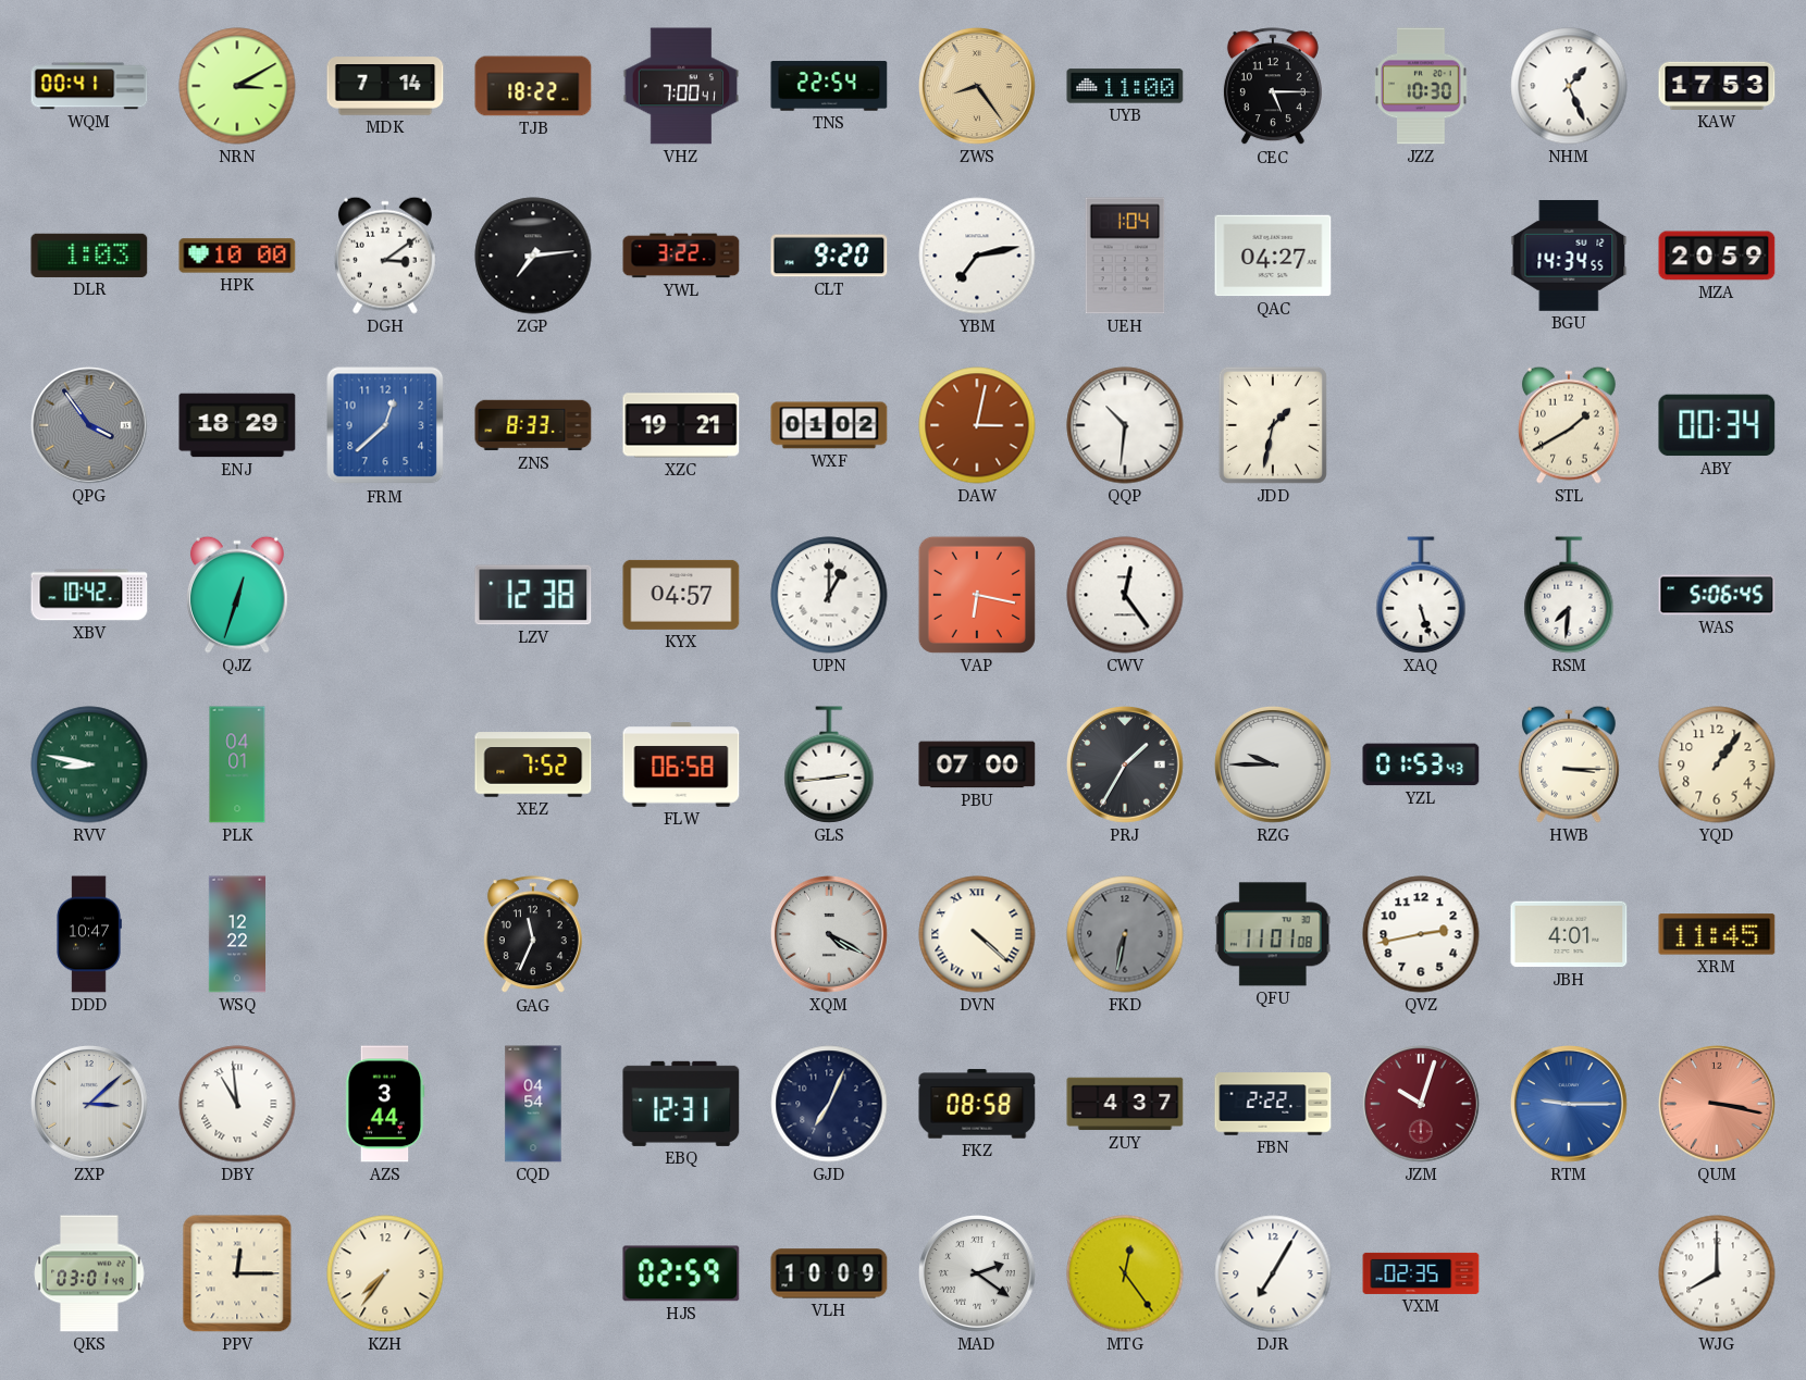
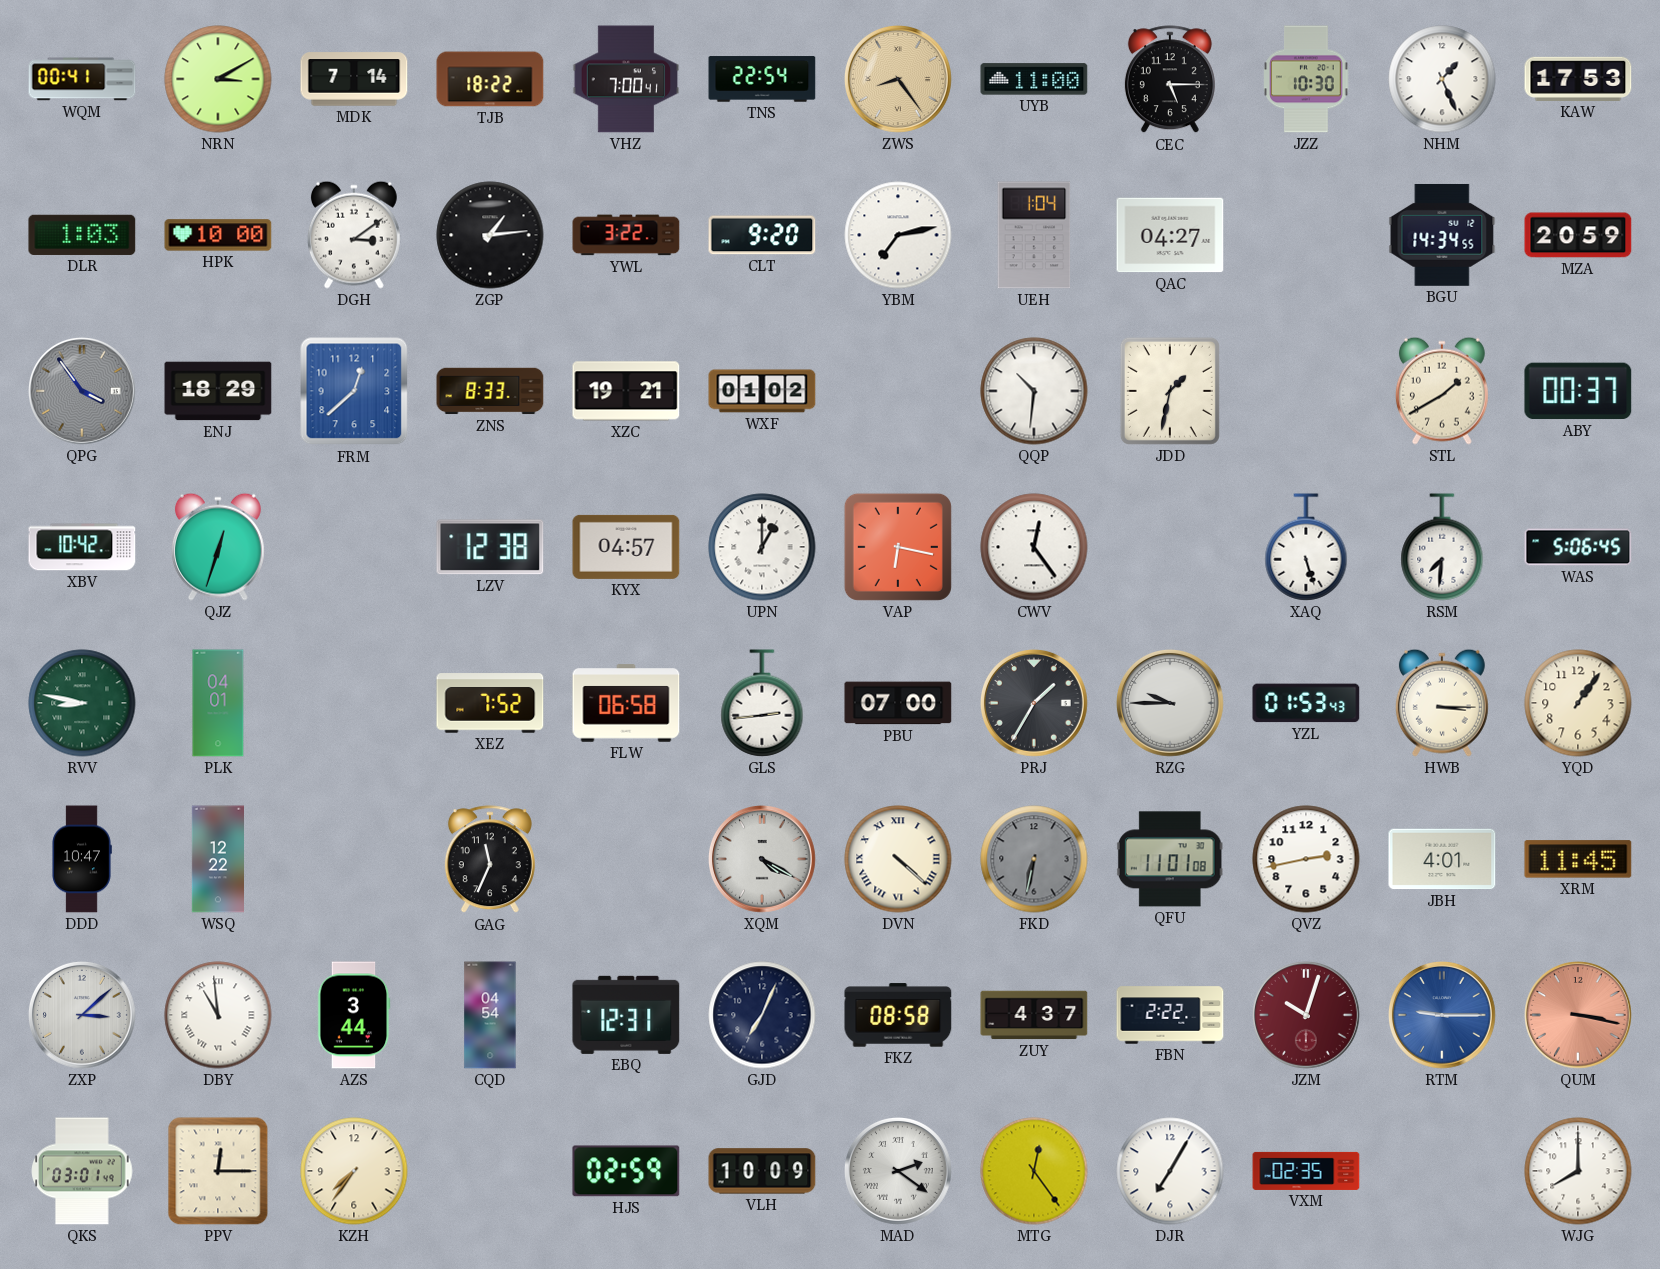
ZGP: 7:14 -> 1:14 (490, 235)
DAW: 3:02 -> none (977, 425)
ABY: 00:34 -> 00:37 (1578, 391)
